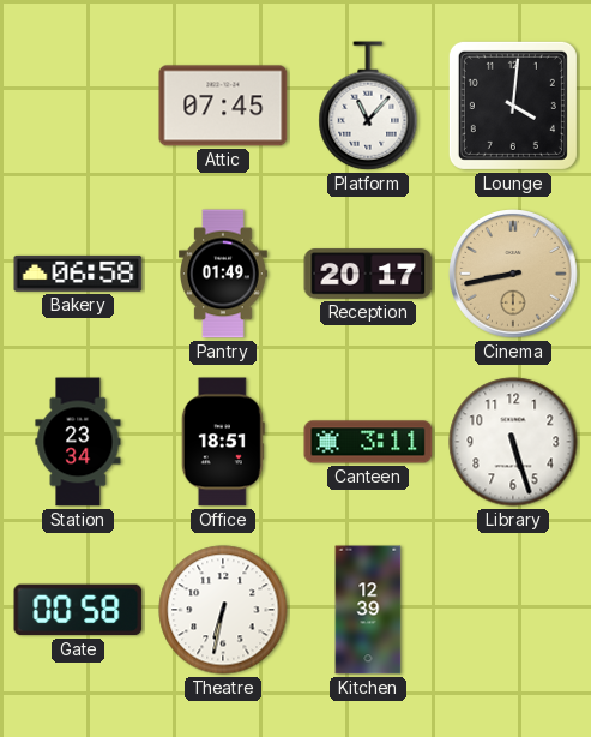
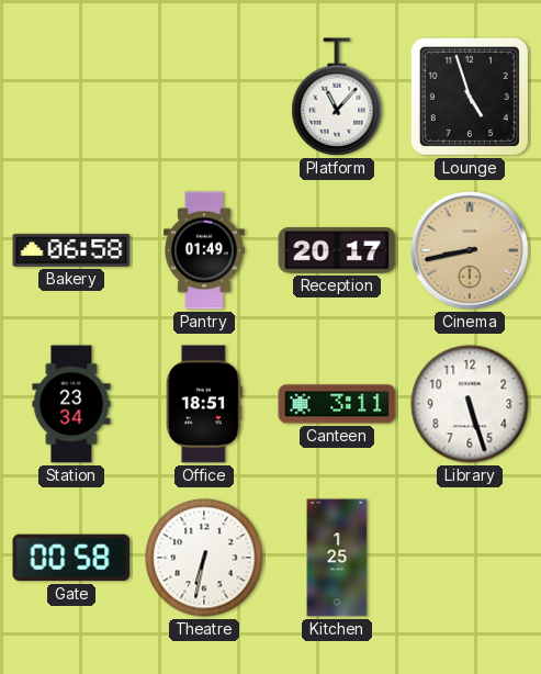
Attic: 07:45 -> none (223, 106)
Lounge: 4:01 -> 4:57 (470, 97)
Kitchen: 12:39 -> 1:25 (337, 558)
